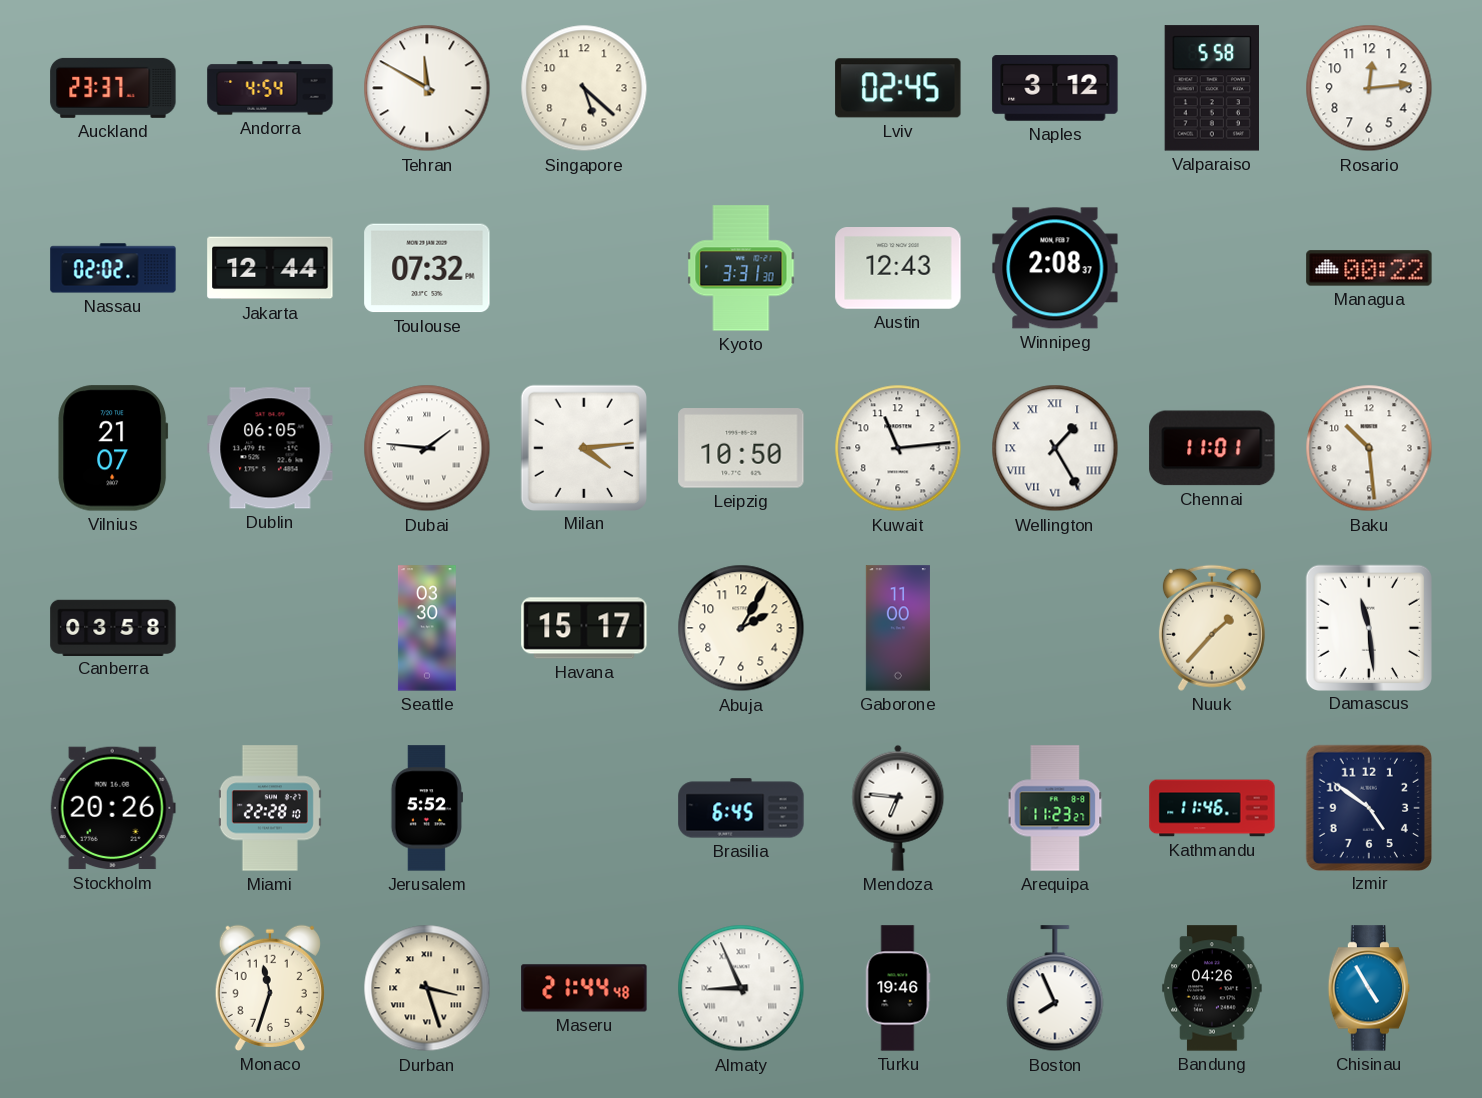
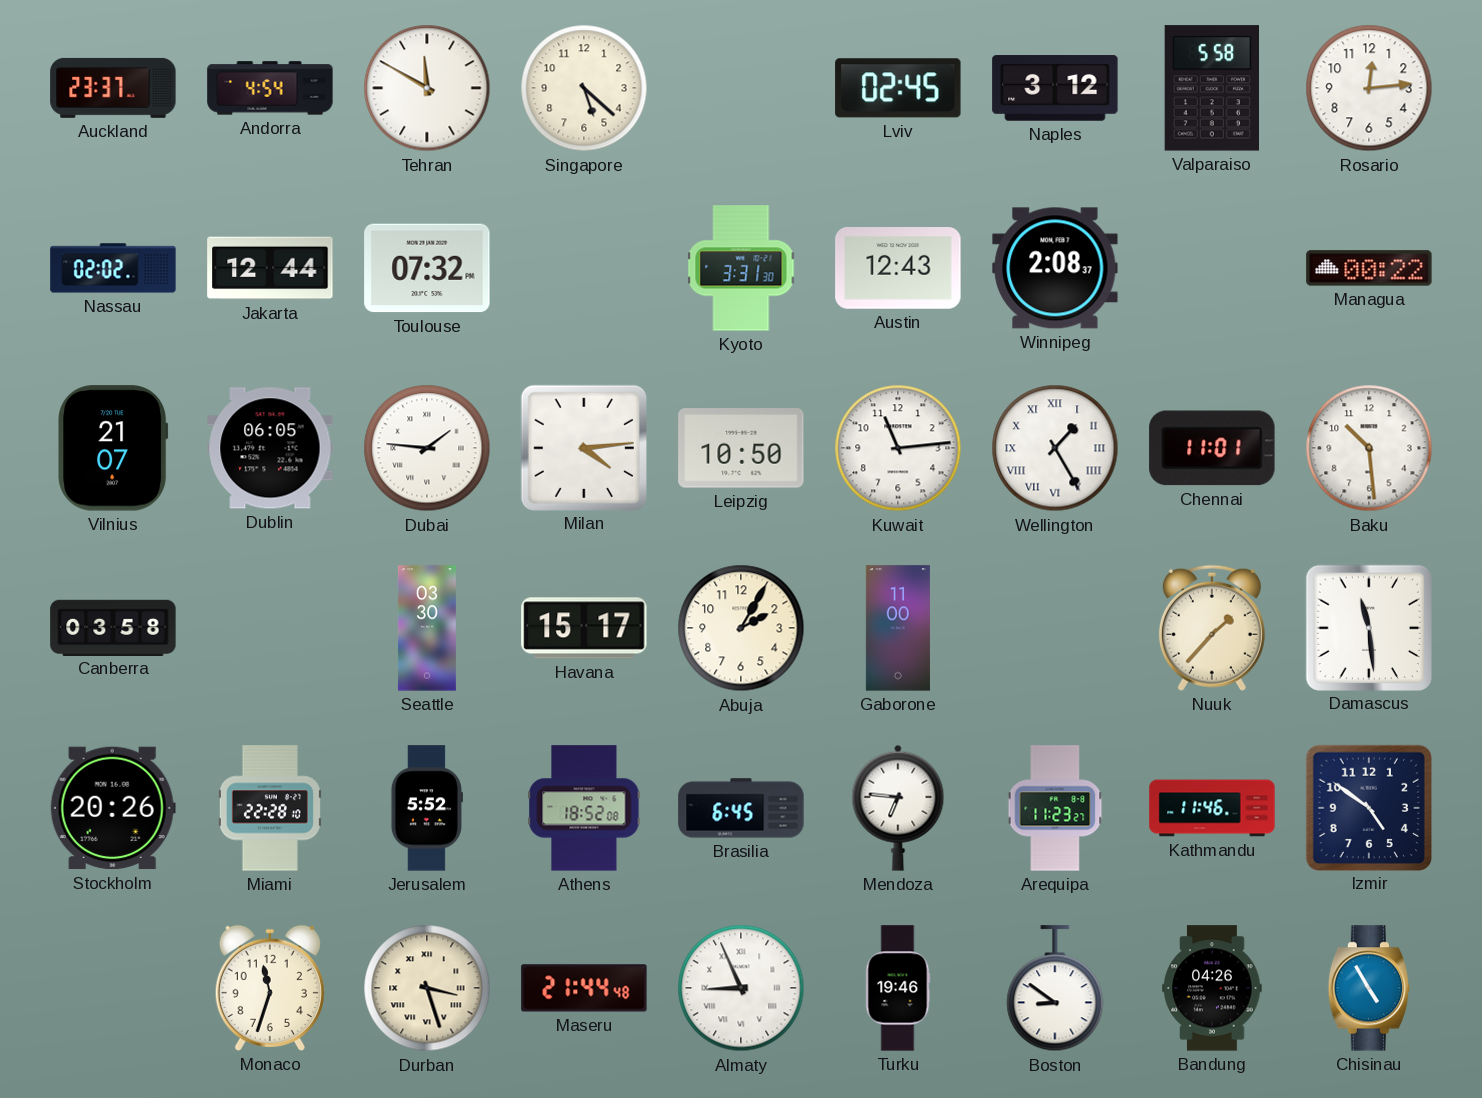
Athens: none -> 18:52 (584, 808)
Boston: 7:56 -> 8:51 (1055, 989)
